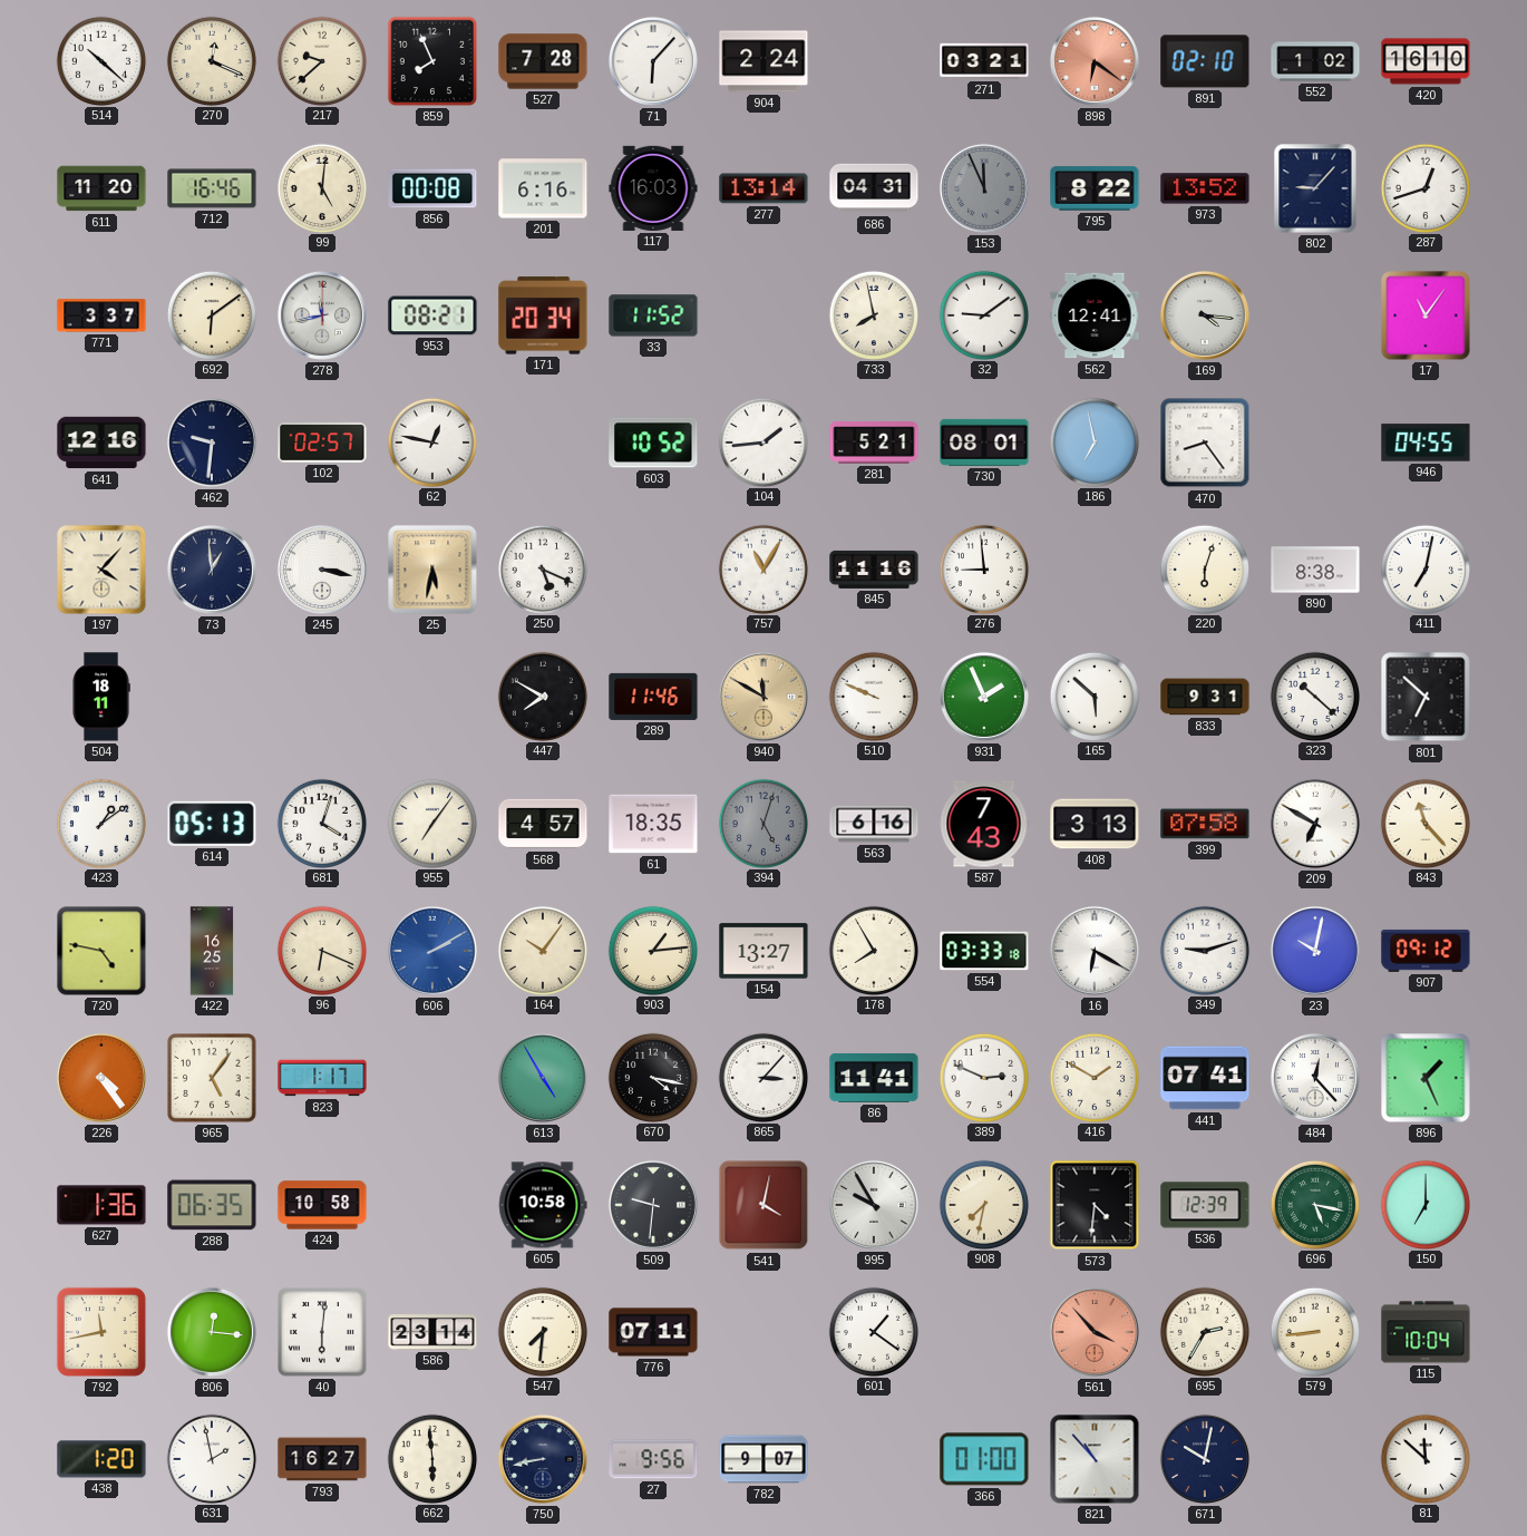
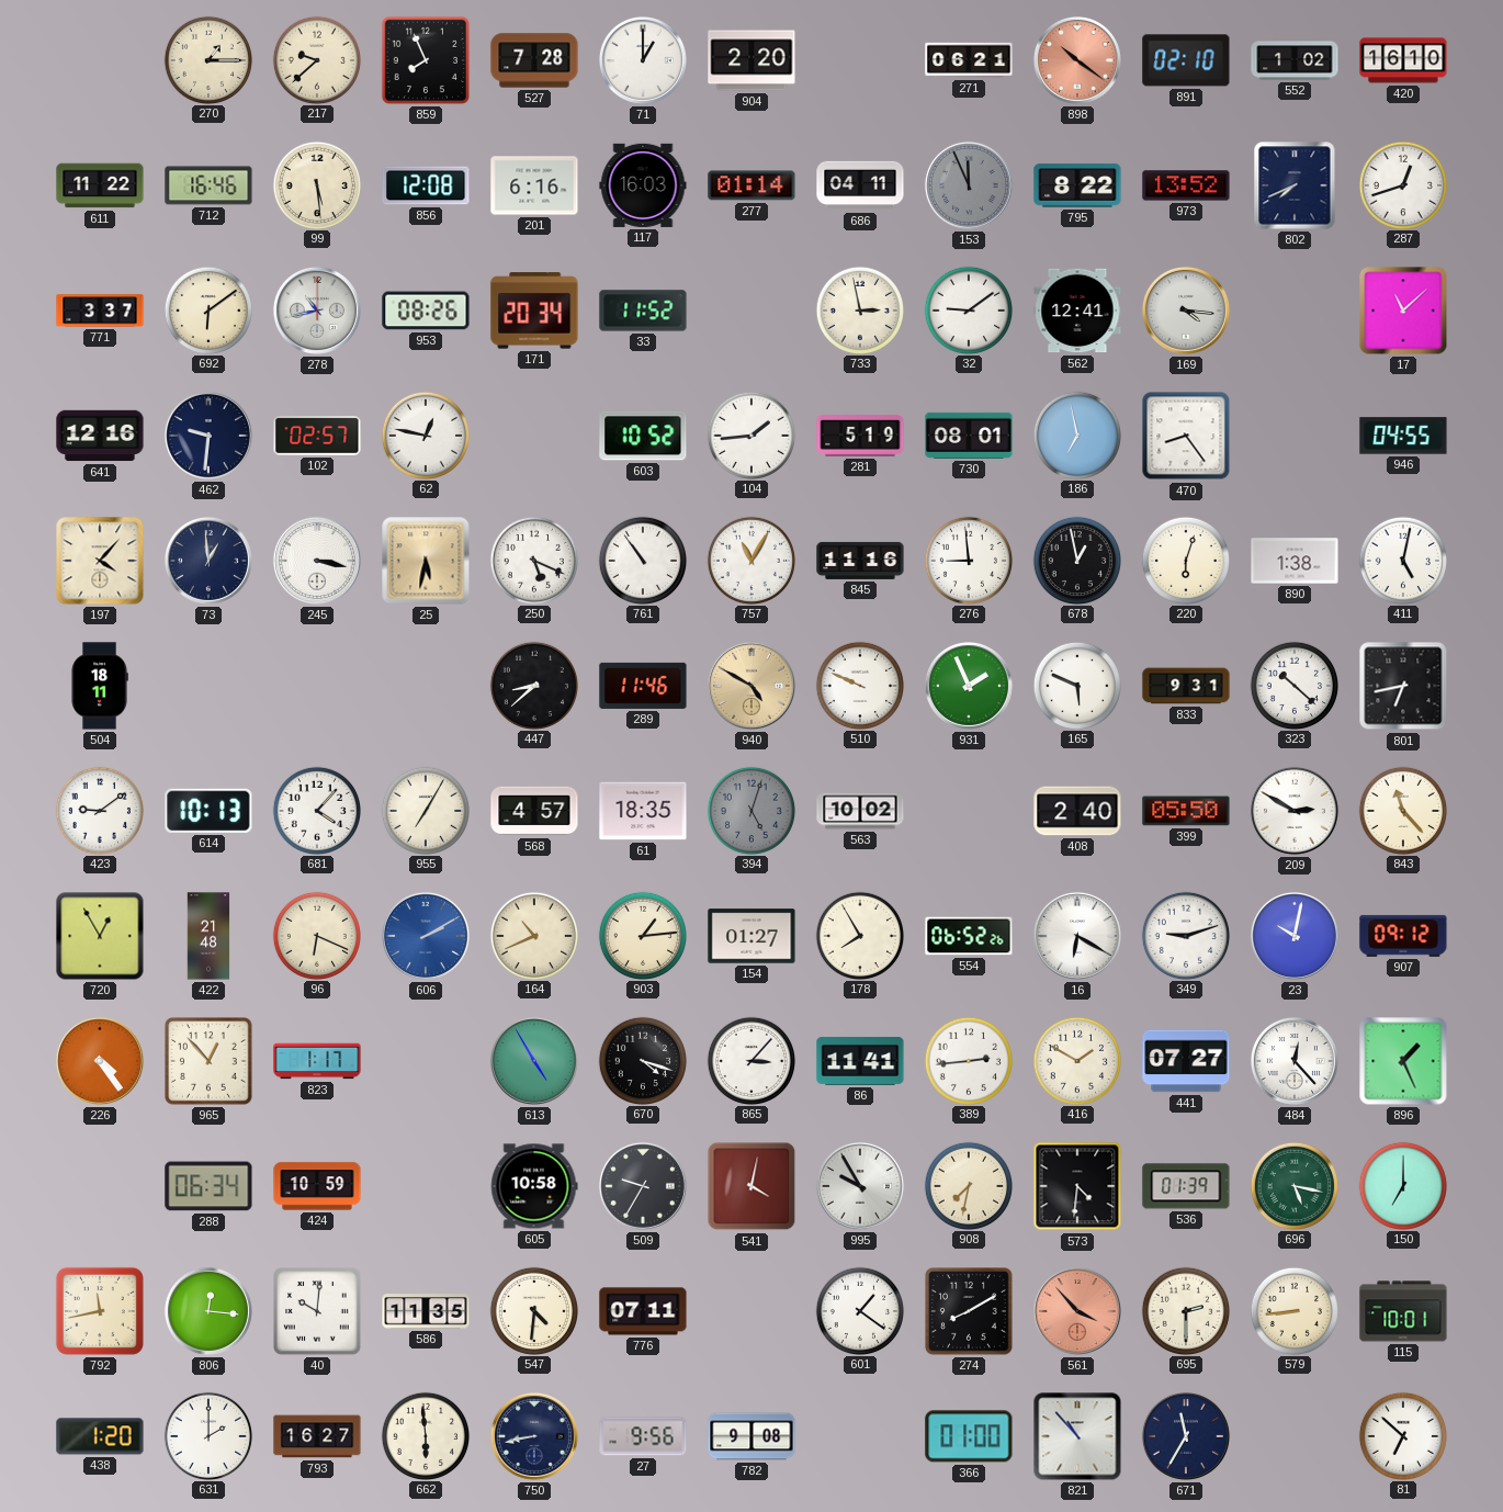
514: 10:22 -> none (100, 60)
270: 12:19 -> 1:15 (207, 59)
71: 6:07 -> 1:00 (643, 60)
904: 2:24 -> 2:20 (751, 60)
271: 03:21 -> 06:21 (969, 60)
898: 6:21 -> 10:21 (1077, 60)
611: 11:20 -> 11:22 (100, 185)
99: 5:01 -> 5:29 (316, 184)
856: 00:08 -> 12:08 (426, 185)
277: 13:14 -> 01:14 (751, 185)
686: 04:31 -> 04:11 (860, 185)
802: 9:07 -> 7:41 (1295, 185)
278: 11:43 -> 10:43 (317, 311)
953: 08:21 -> 08:26 (426, 311)
733: 7:58 -> 2:58 (859, 309)
17: 11:06 -> 11:08 (1403, 311)
281: 5:21 -> 5:19 (860, 436)
761: none -> 10:54 (642, 560)
678: none -> 12:58 (1076, 560)
890: 8:38 -> 1:38 (1295, 561)
411: 7:02 -> 5:02 (1402, 560)
447: 7:50 -> 8:38 (533, 685)
940: 11:50 -> 4:50 (751, 686)
165: 5:52 -> 5:49 (1076, 685)
801: 6:52 -> 6:43 (1403, 686)
423: 1:09 -> 9:09 (99, 810)
614: 05:13 -> 10:13 (208, 811)
681: 4:03 -> 4:07 (316, 810)
955: 7:06 -> 7:05 (425, 810)
563: 6:16 -> 10:02 (860, 811)
587: 7:43 -> none (984, 824)
408: 3:13 -> 2:40 (1077, 811)
399: 07:58 -> 05:50 (1186, 811)
209: 6:50 -> 2:50 (1295, 811)
720: 4:47 -> 12:55 (100, 936)
422: 16:25 -> 21:48 (208, 936)
164: 10:06 -> 10:41 (533, 935)
154: 13:27 -> 01:27 (751, 936)
554: 03:33 -> 06:52 (969, 936)
965: 5:06 -> 12:53 (208, 1061)
670: 4:17 -> 4:18 (642, 1060)
389: 2:49 -> 2:44 (968, 1060)
441: 07:41 -> 07:27 (1186, 1061)
627: 1:36 -> none (101, 1205)
288: 06:35 -> 06:34 (208, 1186)
424: 10:58 -> 10:59 (317, 1186)
509: 9:31 -> 9:35 (643, 1186)
536: 12:39 -> 01:39 (1186, 1186)
40: 6:01 -> 10:01 (317, 1311)
586: 23:14 -> 11:35 (426, 1311)
547: 7:31 -> 4:31 (533, 1310)
274: none -> 8:10 (969, 1311)
695: 2:35 -> 2:30 (1185, 1310)
115: 10:04 -> 10:01 (1403, 1311)
631: 1:58 -> 2:00 (207, 1435)
782: 9:07 -> 9:08 (751, 1436)
671: 10:02 -> 11:35 (1186, 1436)
81: 11:52 -> 6:52 (1402, 1435)
